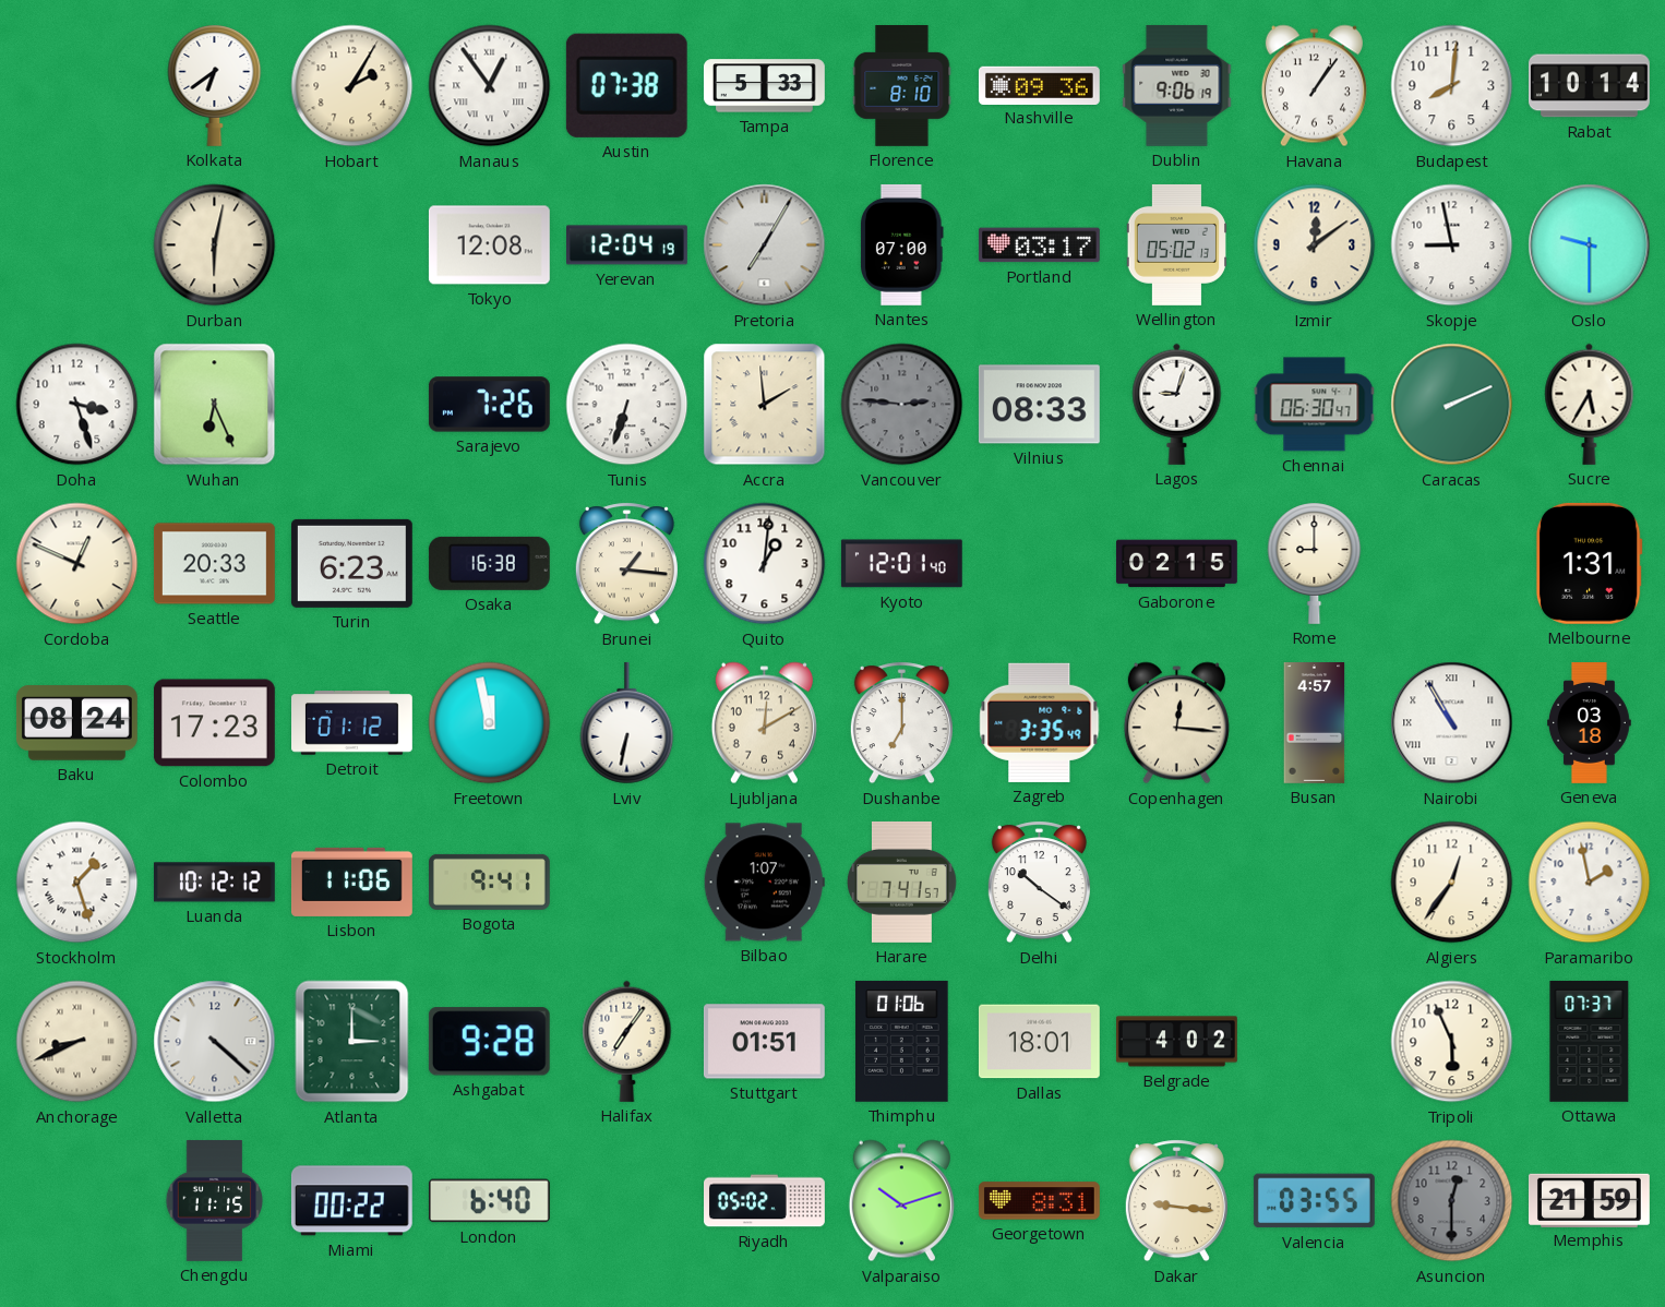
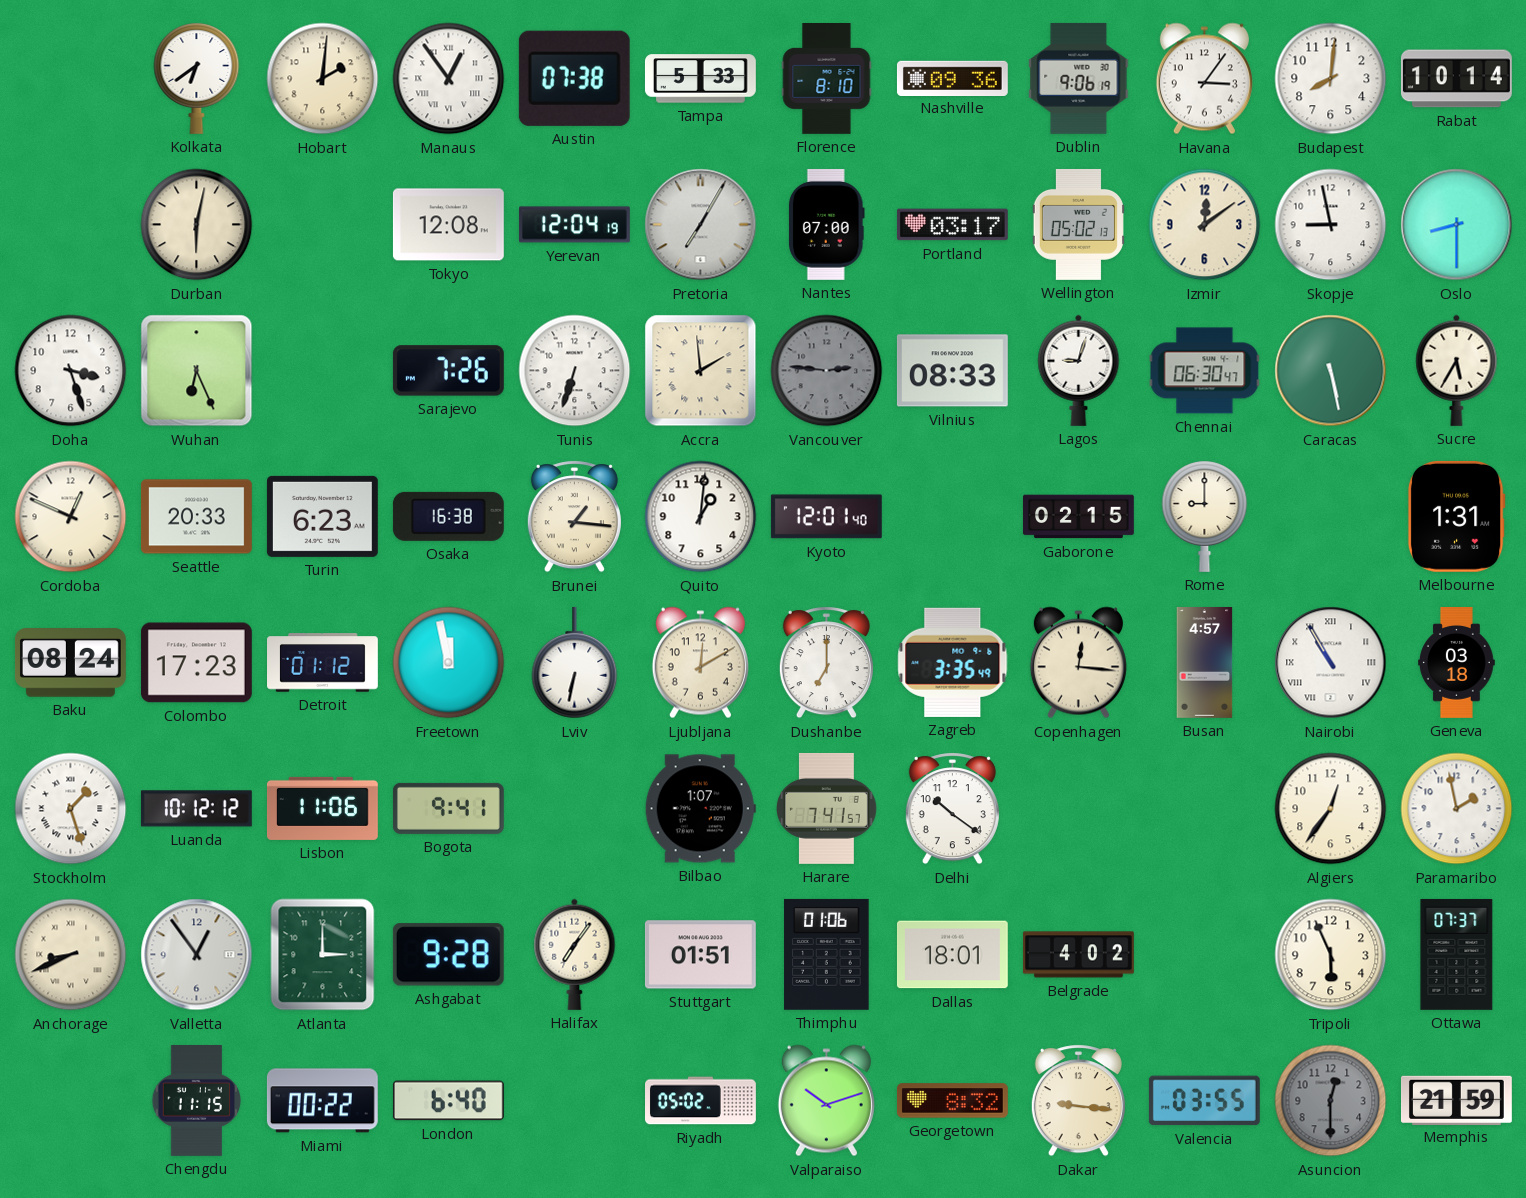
Hobart: 2:05 -> 2:01 (323, 79)
Havana: 1:06 -> 3:06 (1204, 79)
Oslo: 9:30 -> 8:30 (1457, 225)
Caracas: 2:11 -> 5:28 (1331, 371)
Valletta: 4:22 -> 12:54 (197, 955)
Georgetown: 8:31 -> 8:32 (952, 1101)
